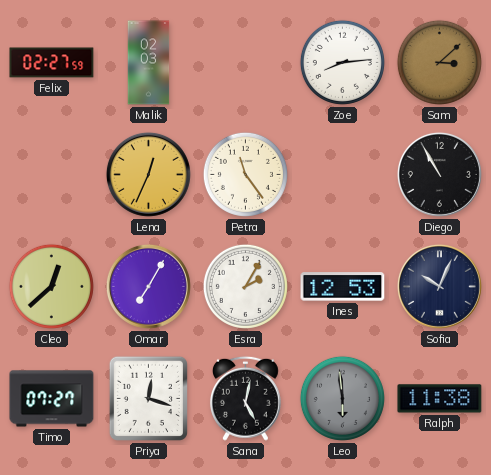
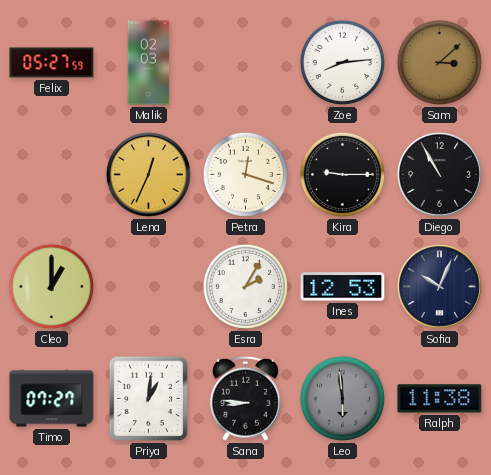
Felix: 02:27 -> 05:27 (52, 63)
Petra: 11:24 -> 12:18 (245, 174)
Kira: none -> 9:15 (342, 174)
Cleo: 12:38 -> 1:00 (51, 286)
Omar: 7:05 -> none (148, 286)
Priya: 12:18 -> 1:01 (148, 398)
Sana: 5:02 -> 8:46 (245, 398)
